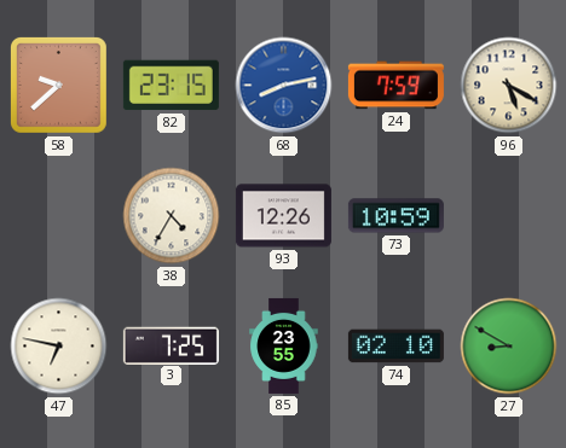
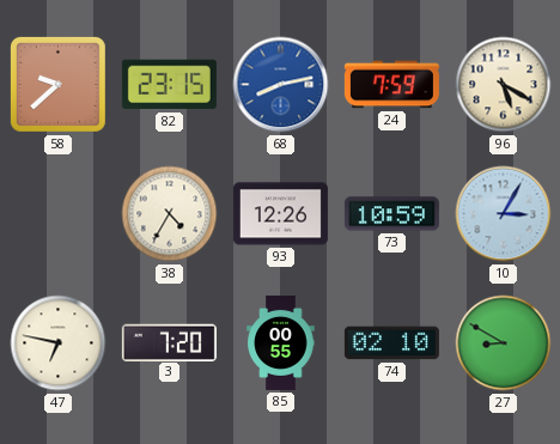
10: none -> 3:05 (504, 214)
3: 7:25 -> 7:20 (169, 342)
85: 23:55 -> 00:55 (281, 342)
